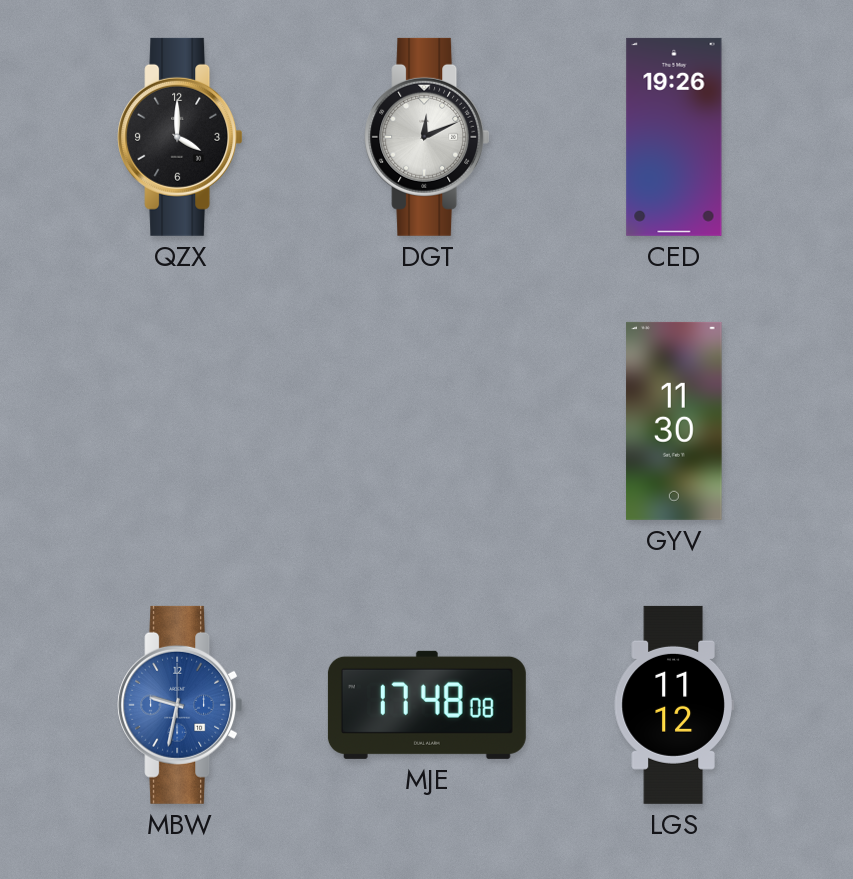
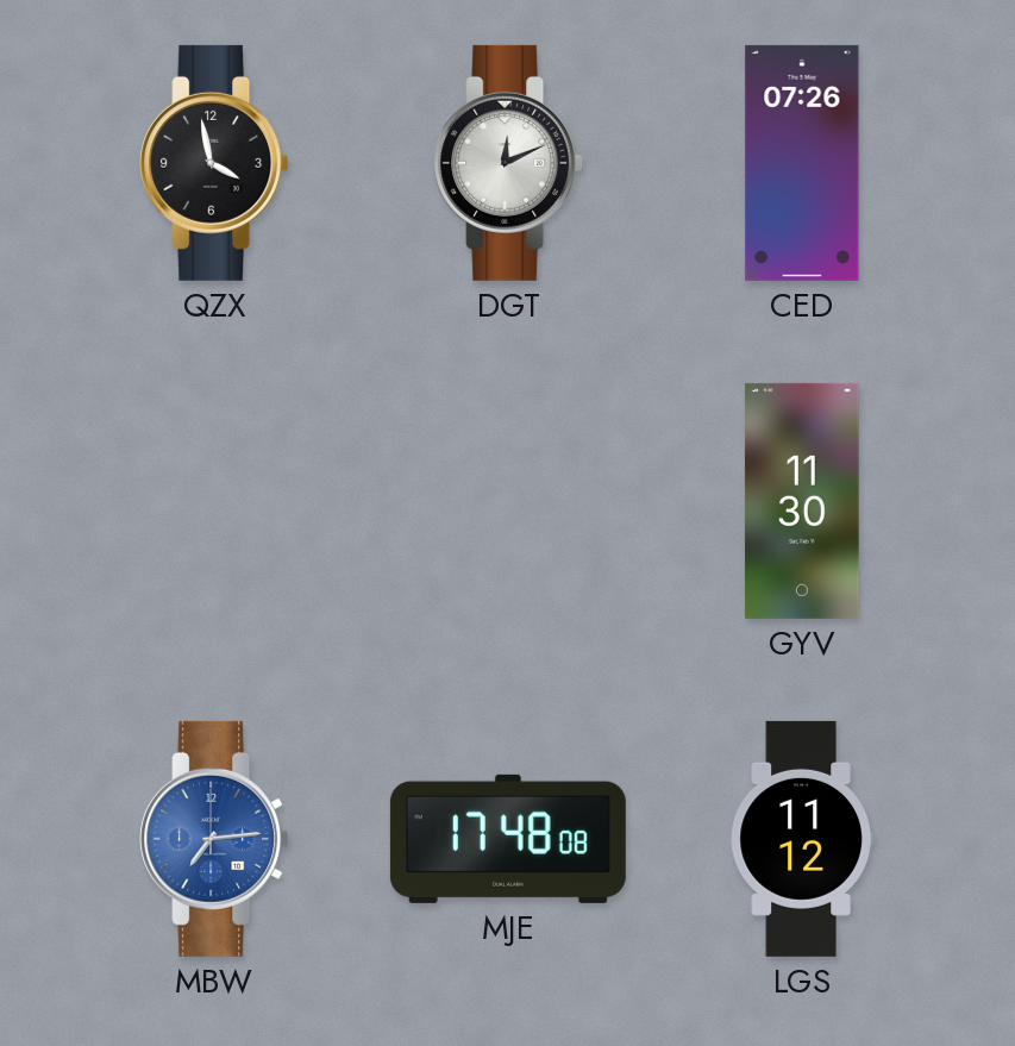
QZX: 4:00 -> 3:58 (214, 163)
CED: 19:26 -> 07:26 (802, 163)
MBW: 9:32 -> 7:14 (214, 839)
